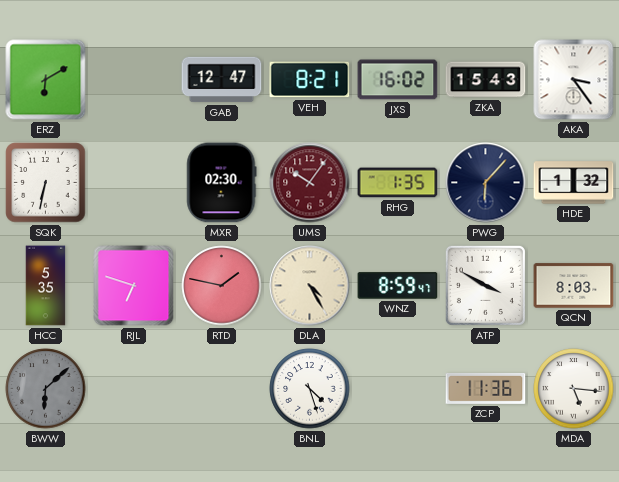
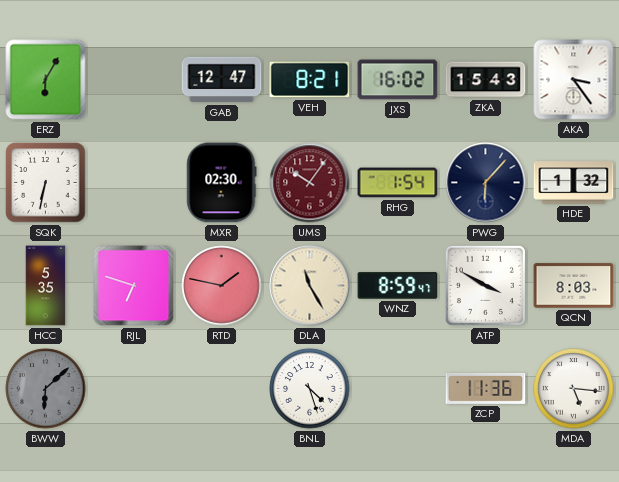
ERZ: 6:10 -> 6:05 (46, 80)
RHG: 1:35 -> 1:54 (398, 183)
DLA: 4:25 -> 11:25 (310, 286)
